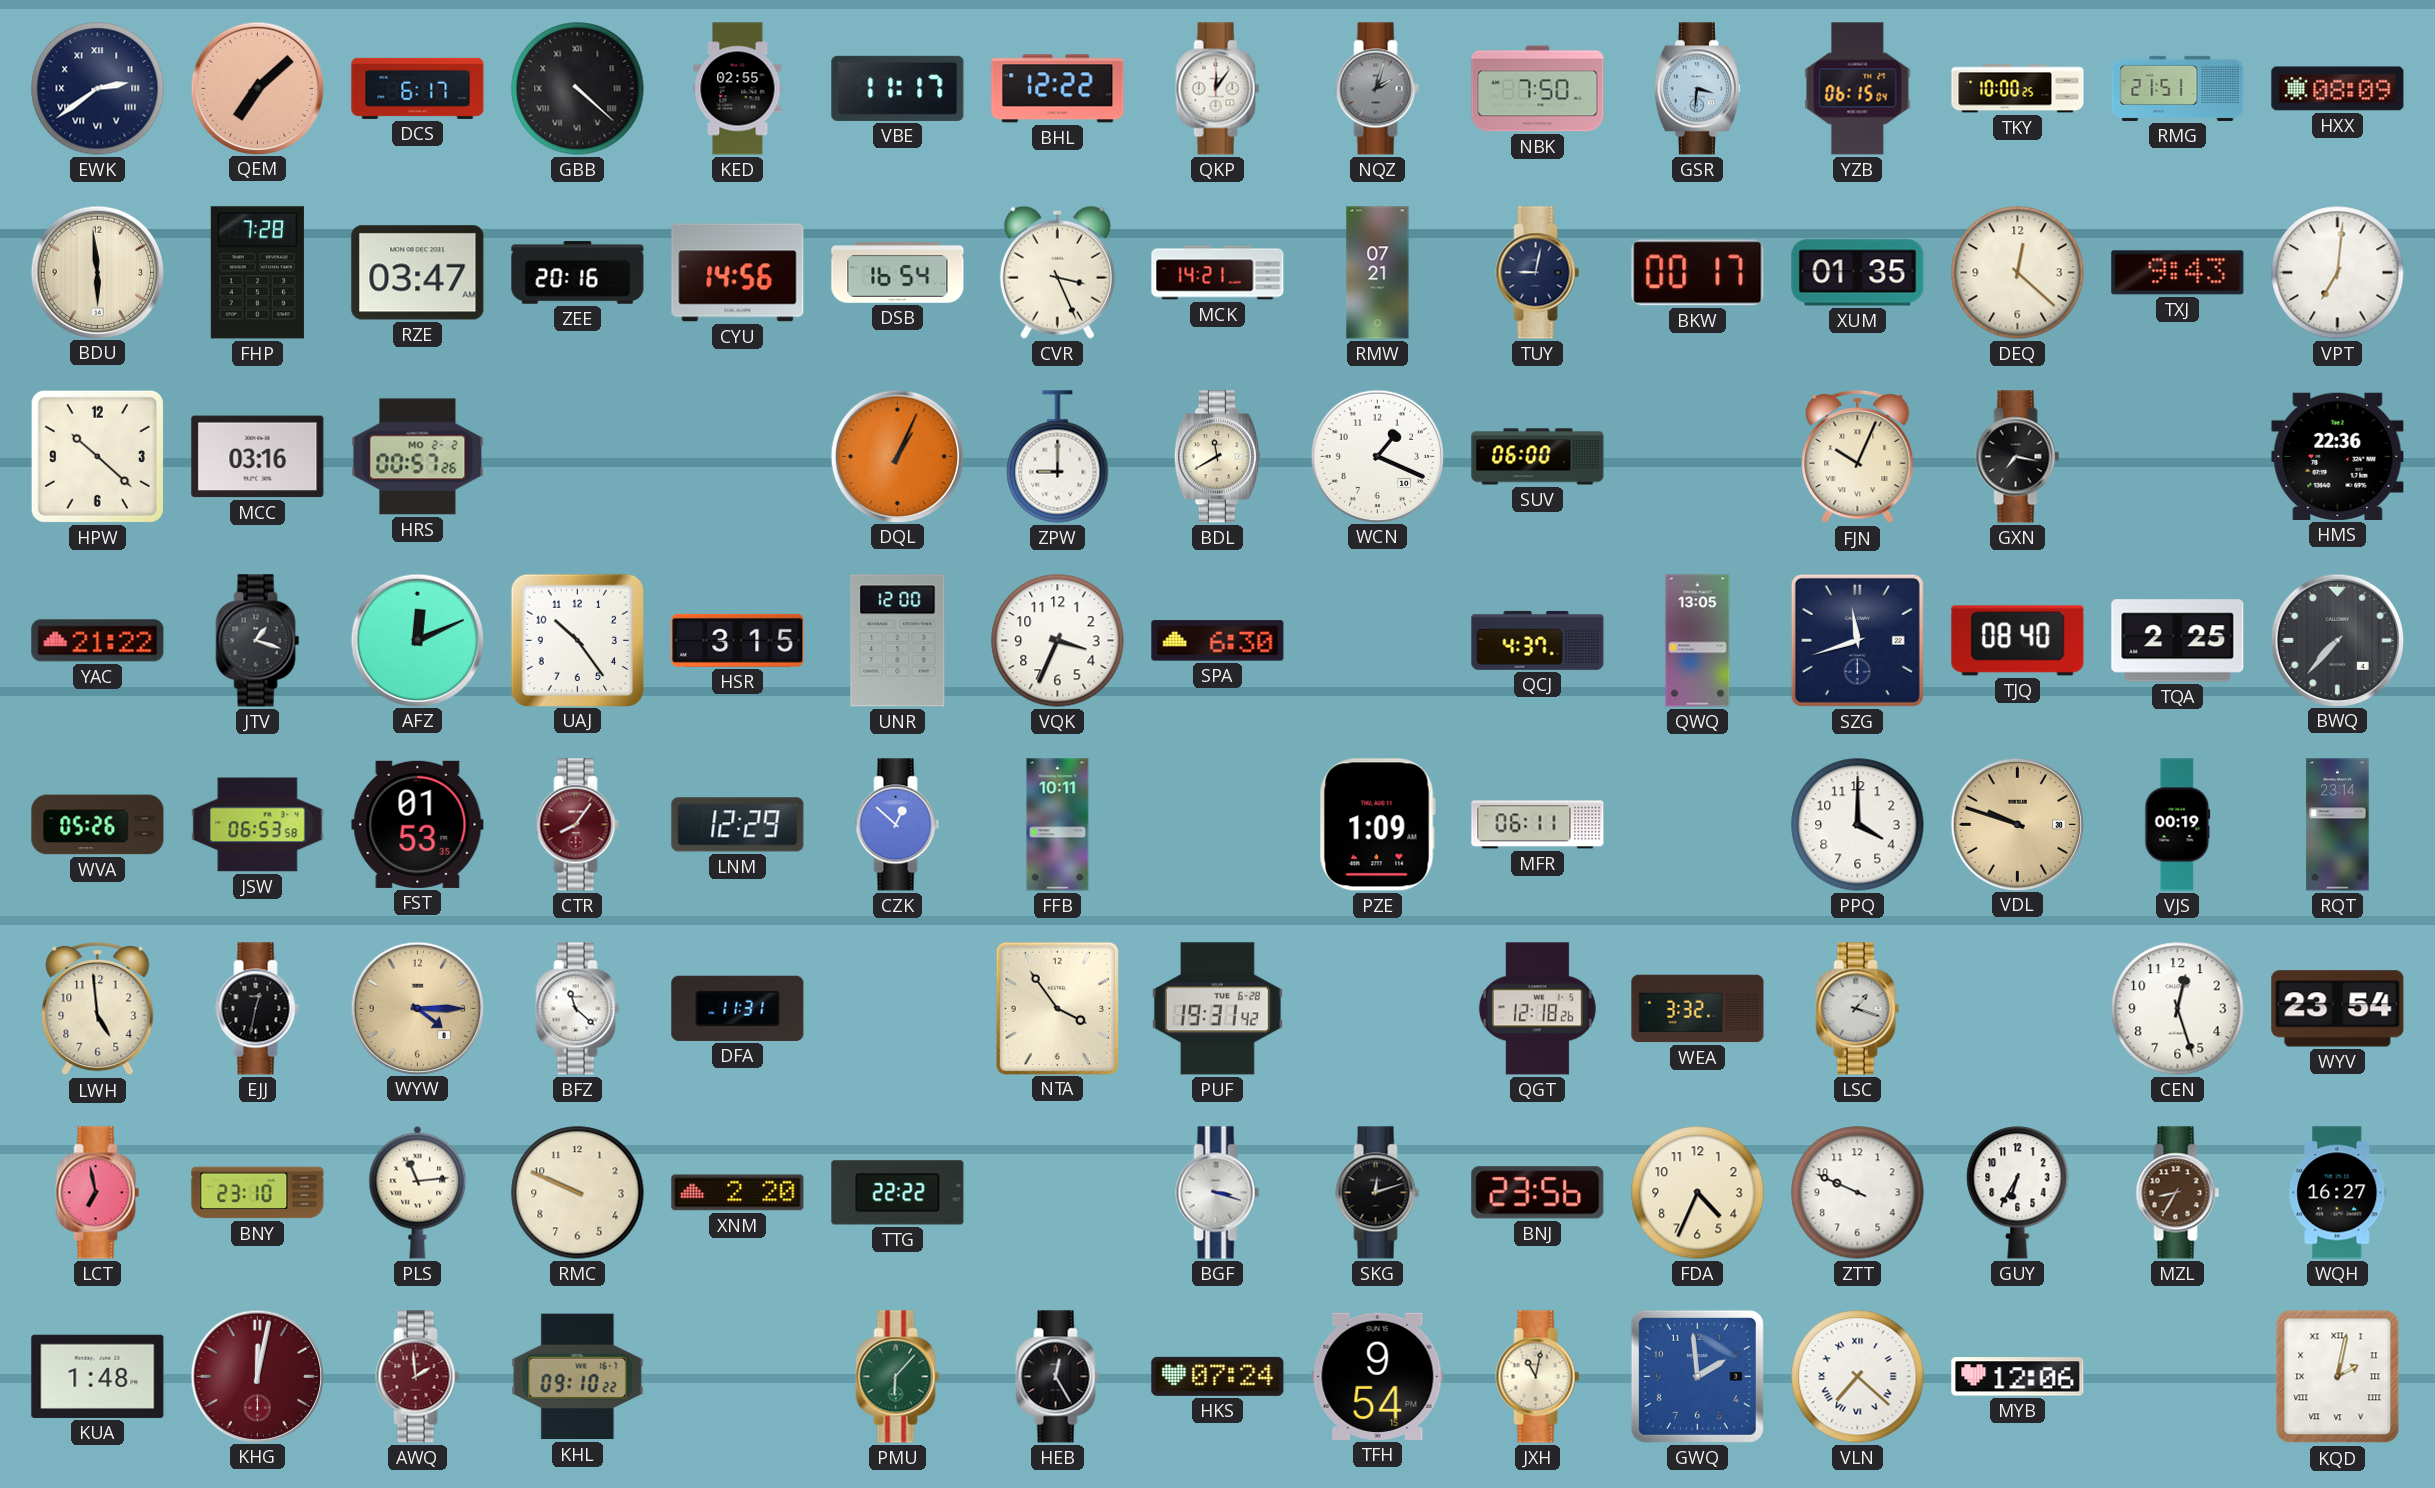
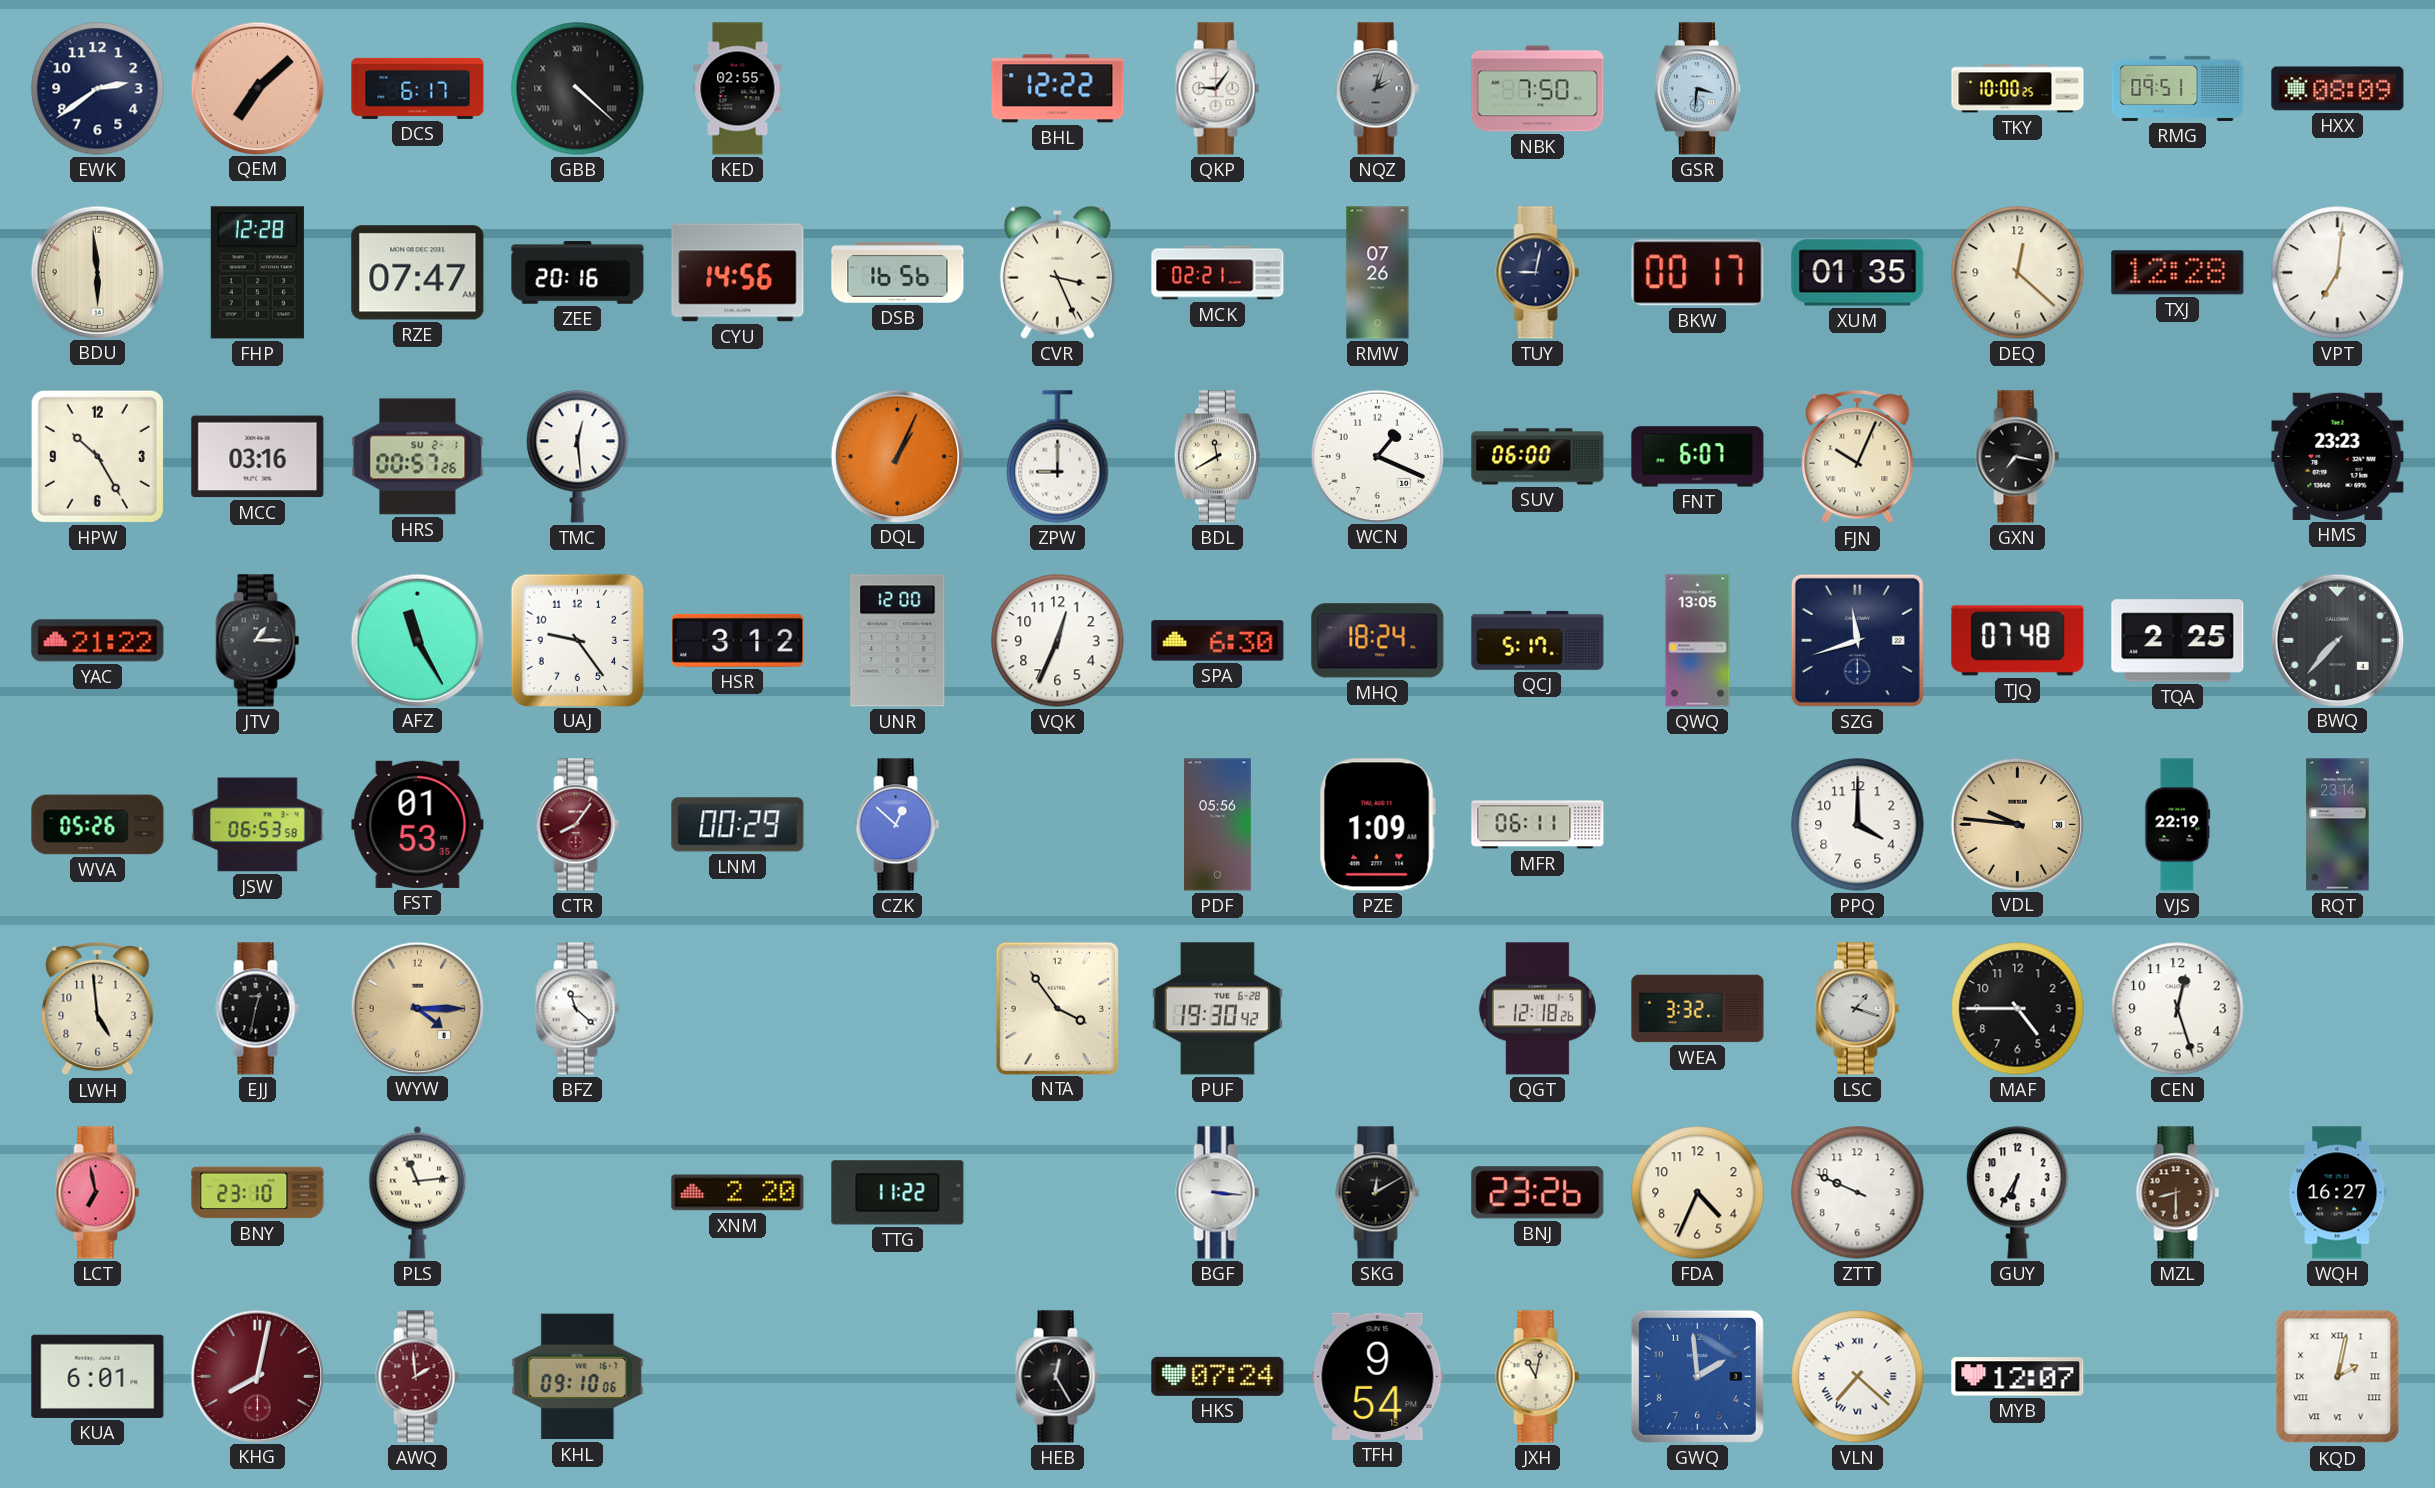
EWK numerals: Roman -> Arabic (98, 89)
VBE: 11:17 -> none (898, 88)
QKP: 12:06 -> 9:06 (1218, 89)
YZB: 06:15 -> none (1858, 89)
RMG: 21:51 -> 09:51 (2178, 88)
FHP: 7:28 -> 12:28 (257, 273)
RZE: 03:47 -> 07:47 (418, 273)
DSB: 16:54 -> 16:56 (898, 273)
MCK: 14:21 -> 02:21 (1218, 273)
RMW: 07:21 -> 07:26 (1378, 273)
TXJ: 9:43 -> 12:28 (2178, 273)
HPW: 10:22 -> 10:25 (97, 456)
HRS date: MO 2-2 -> SU 2-1 (418, 457)
TMC: none -> 12:29 (578, 457)
FNT: none -> 6:07 (1698, 457)
HMS: 22:36 -> 23:23 (2338, 456)
JTV: 1:18 -> 1:15 (258, 641)
AFZ: 12:11 -> 11:25 (417, 640)
UAJ: 10:24 -> 9:24 (577, 640)
HSR: 3:15 -> 3:12 (738, 640)
VQK: 3:34 -> 12:34 (1058, 641)
MHQ: none -> 18:24 (1378, 641)
QCJ: 4:37 -> 5:17 (1538, 640)
TJQ: 08:40 -> 07:48 (2018, 641)
LNM: 12:29 -> 00:29 (738, 825)
FFB: 10:11 -> none (1058, 825)
PDF: none -> 05:56 (1217, 825)
VDL: 9:48 -> 9:46 (2017, 824)
VJS: 00:19 -> 22:19 (2178, 825)
DFA: 11:31 -> none (738, 1008)
PUF: 19:31 -> 19:30 (1217, 1009)
MAF: none -> 4:45 (2018, 1009)
WYV: 23:54 -> none (2338, 1009)
RMC: 9:49 -> none (578, 1193)
TTG: 22:22 -> 11:22 (898, 1193)
BGF: 3:18 -> 3:16 (1218, 1193)
SKG: 12:12 -> 12:10 (1378, 1193)
BNJ: 23:56 -> 23:26 (1538, 1193)
MZL: 8:35 -> 8:30 (2178, 1193)
KUA: 1:48 -> 6:01 (98, 1376)
KHG: 12:02 -> 8:02 (257, 1376)
KHL: 09:10:22 -> 09:10:06 (578, 1377)
PMU: 6:07 -> none (898, 1377)
MYB: 12:06 -> 12:07 (2018, 1377)
